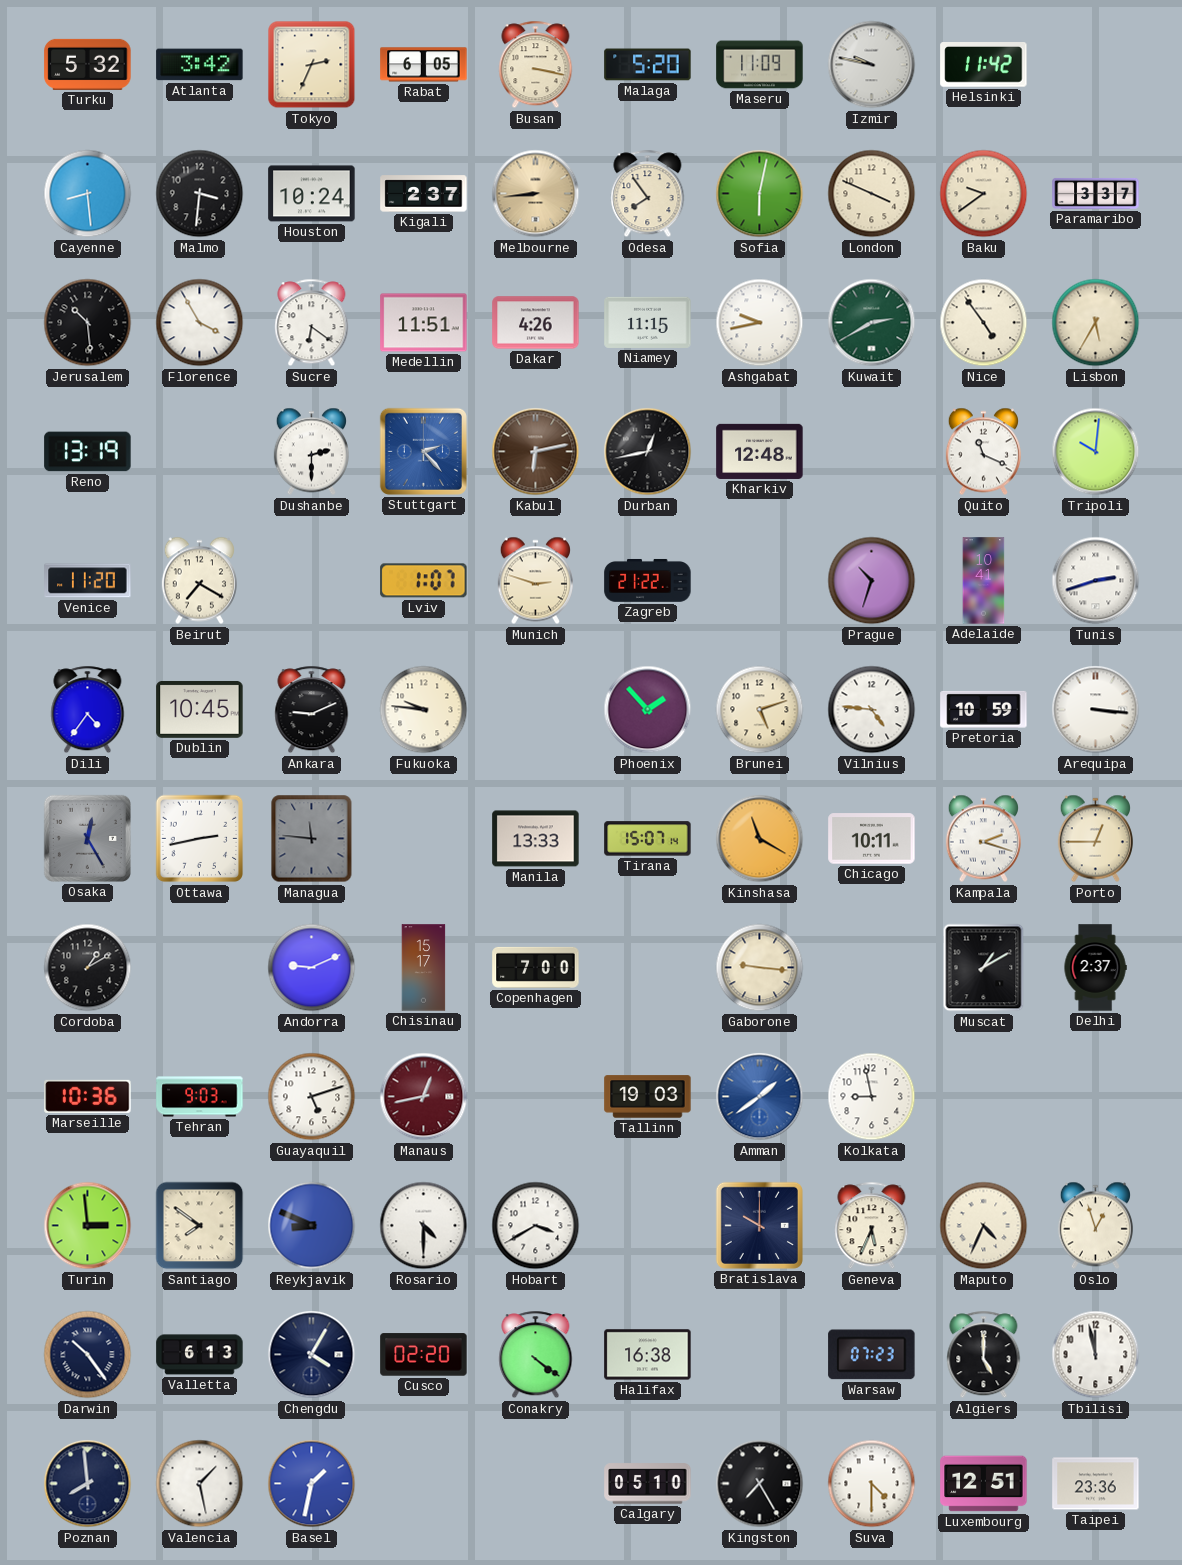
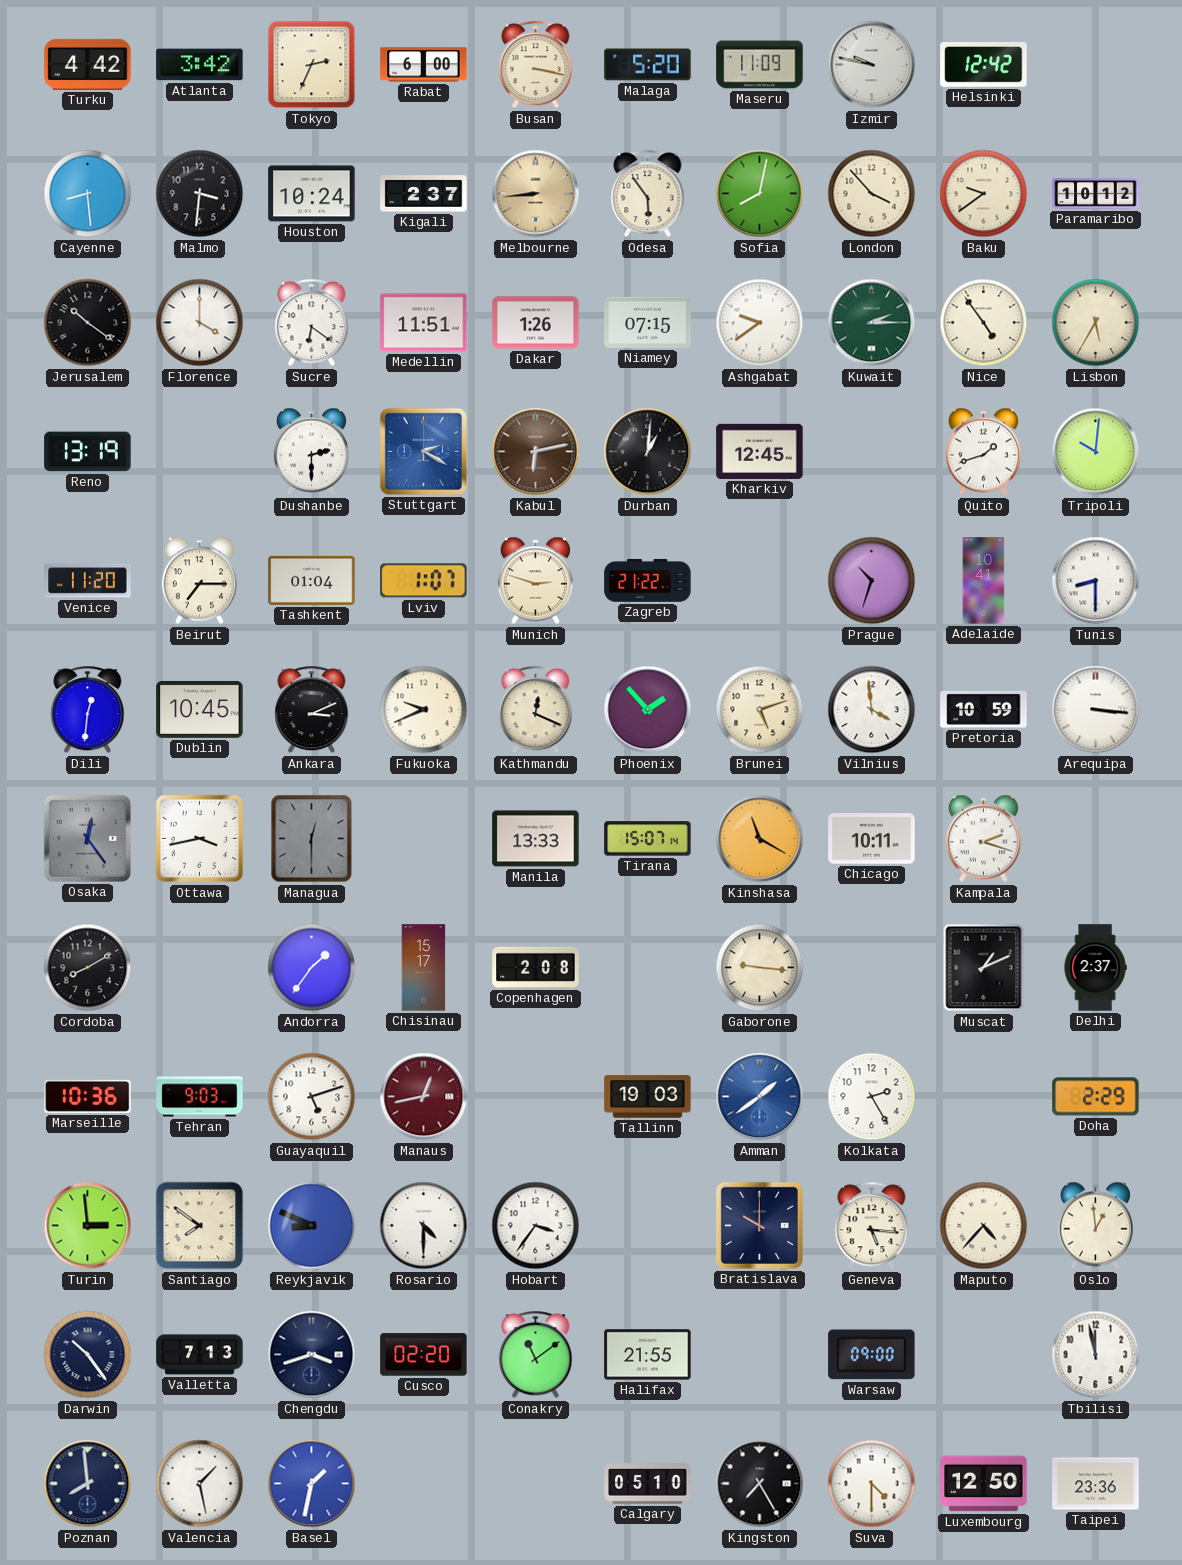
Turku: 5:32 -> 4:42 (88, 64)
Rabat: 6:05 -> 6:00 (424, 65)
Helsinki: 11:42 -> 12:42 (984, 65)
Odesa: 7:54 -> 5:54 (648, 194)
Sofia: 6:02 -> 8:02 (760, 194)
London: 3:49 -> 3:53 (872, 194)
Paramaribo: 3:37 -> 10:12 (1096, 193)
Jerusalem: 10:29 -> 10:21 (88, 323)
Florence: 3:55 -> 4:00 (200, 323)
Dakar: 4:26 -> 1:26 (536, 323)
Niamey: 11:15 -> 07:15 (648, 322)
Ashgabat: 9:43 -> 9:39 (760, 323)
Kuwait: 2:40 -> 2:15 (872, 323)
Stuttgart: 2:23 -> 2:20 (423, 451)
Durban: 12:43 -> 1:01 (648, 452)
Kharkiv: 12:48 -> 12:45 (760, 451)
Quito: 11:19 -> 1:42 (983, 452)
Beirut: 7:20 -> 7:15 (199, 581)
Tashkent: none -> 01:04 (312, 580)
Tunis: 2:42 -> 8:30 (1096, 581)
Dili: 4:36 -> 12:31 (88, 710)
Ankara: 9:11 -> 3:11 (312, 710)
Fukuoka: 9:46 -> 9:41 (424, 710)
Kathmandu: none -> 12:19 (536, 710)
Vilnius: 4:46 -> 3:59 (872, 710)
Osaka: 12:25 -> 12:24 (87, 838)
Ottawa: 2:43 -> 3:43 (200, 839)
Managua: 11:46 -> 12:30 (312, 839)
Porto: 12:45 -> none (1095, 839)
Cordoba: 1:10 -> 8:10 (88, 968)
Andorra: 9:11 -> 1:36 (312, 968)
Copenhagen: 7:00 -> 2:08 (536, 967)
Muscat: 1:10 -> 1:11 (984, 968)
Kolkata: 8:58 -> 2:25 (872, 1097)
Doha: none -> 2:29 (1096, 1097)
Hobart: 3:40 -> 3:36 (536, 1226)
Geneva: 5:34 -> 5:16 (872, 1226)
Maputo: 4:34 -> 4:37 (984, 1226)
Oslo: 12:57 -> 12:59 (1095, 1226)
Valletta: 6:13 -> 7:13 (200, 1355)
Chengdu: 4:05 -> 3:42 (312, 1355)
Conakry: 4:21 -> 11:09 (536, 1355)
Halifax: 16:38 -> 21:55 (648, 1355)
Warsaw: 07:23 -> 09:00 (872, 1355)
Algiers: 5:00 -> none (984, 1355)
Luxembourg: 12:51 -> 12:50 (984, 1484)
